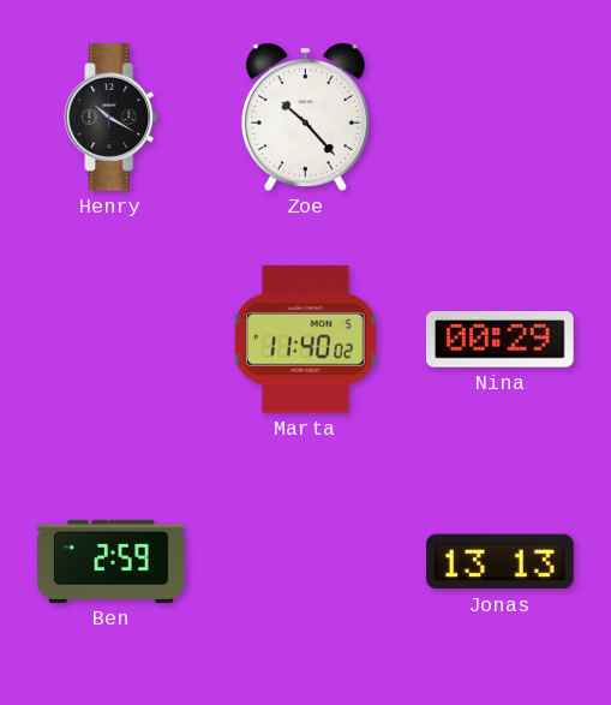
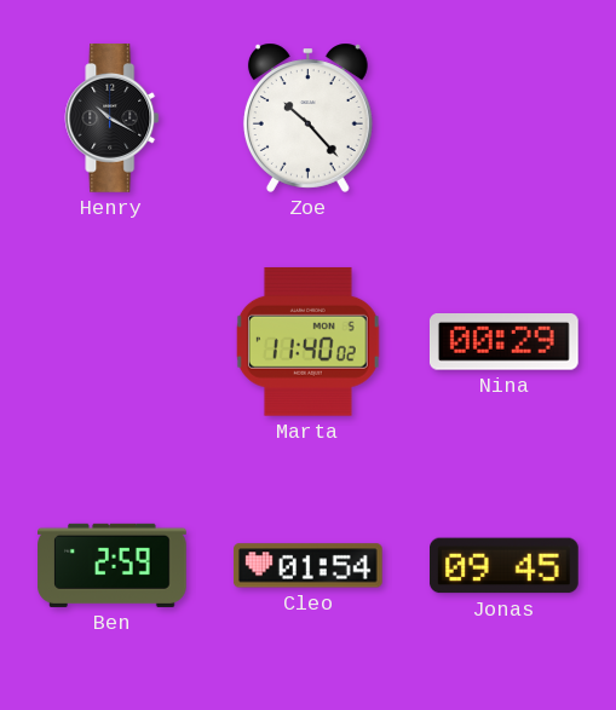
Cleo: none -> 01:54 (309, 566)
Jonas: 13:13 -> 09:45 (505, 566)
